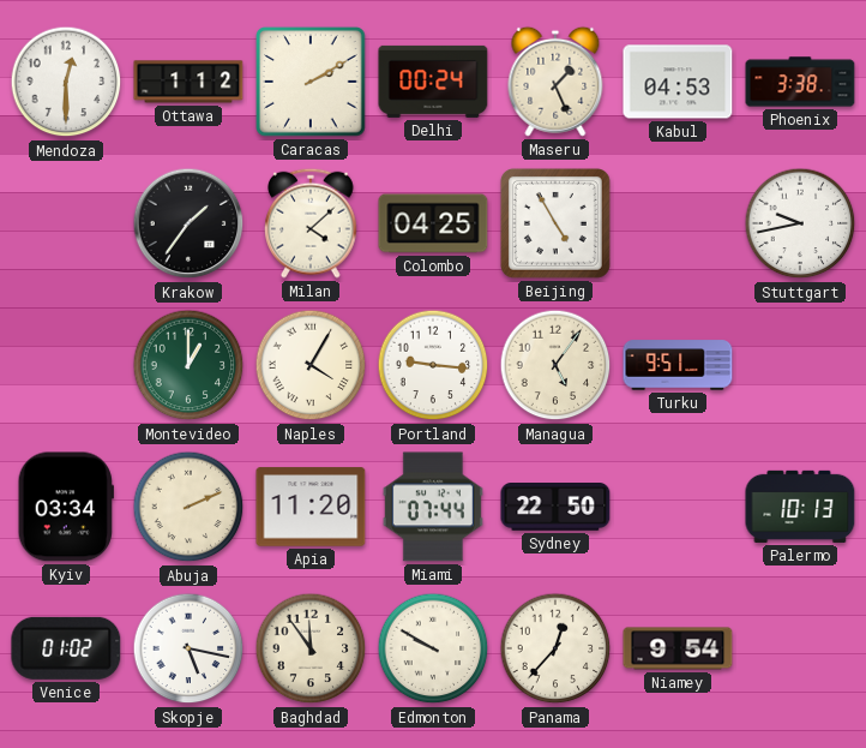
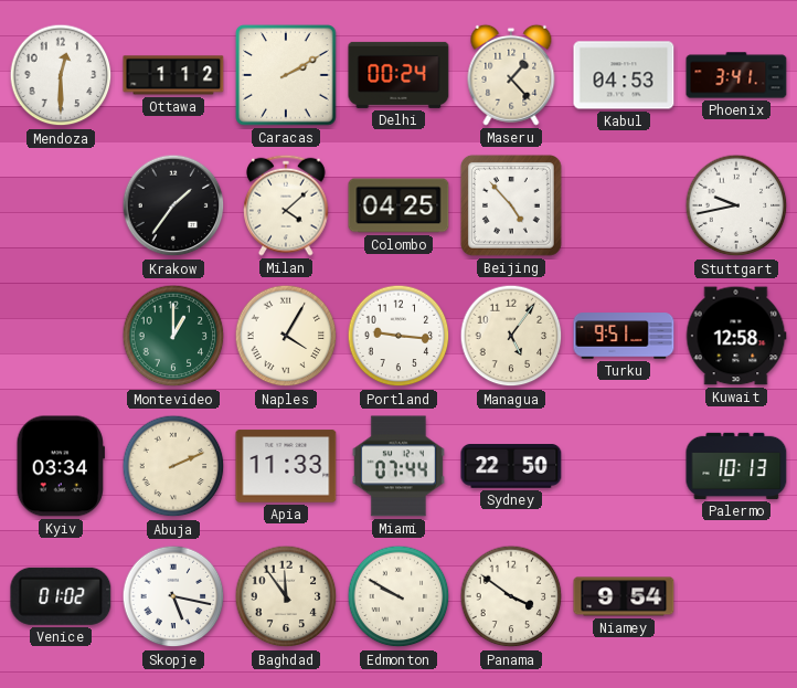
Maseru: 1:26 -> 1:23 (511, 75)
Phoenix: 3:38 -> 3:41 (736, 75)
Beijing: 4:55 -> 4:53 (511, 205)
Kuwait: none -> 12:58 (736, 336)
Apia: 11:20 -> 11:33 (286, 466)
Panama: 12:37 -> 3:51 (511, 596)
